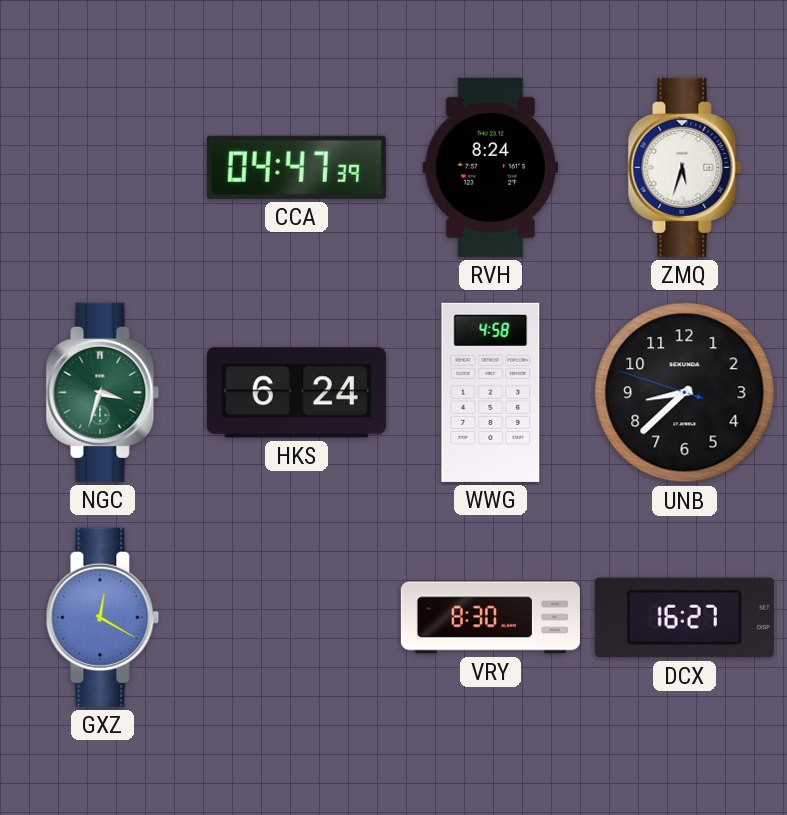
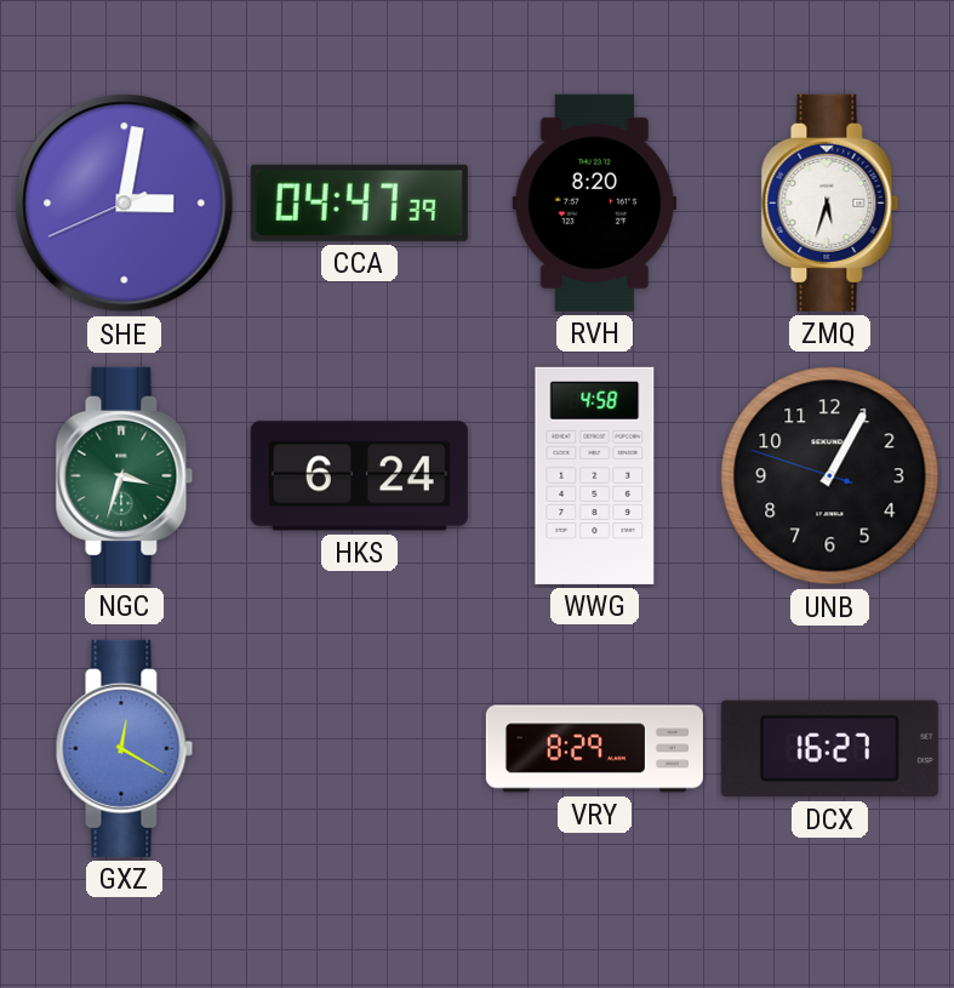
SHE: none -> 3:01 (125, 204)
RVH: 8:24 -> 8:20 (595, 202)
UNB: 8:37 -> 1:04 (830, 476)
VRY: 8:30 -> 8:29 (594, 749)
